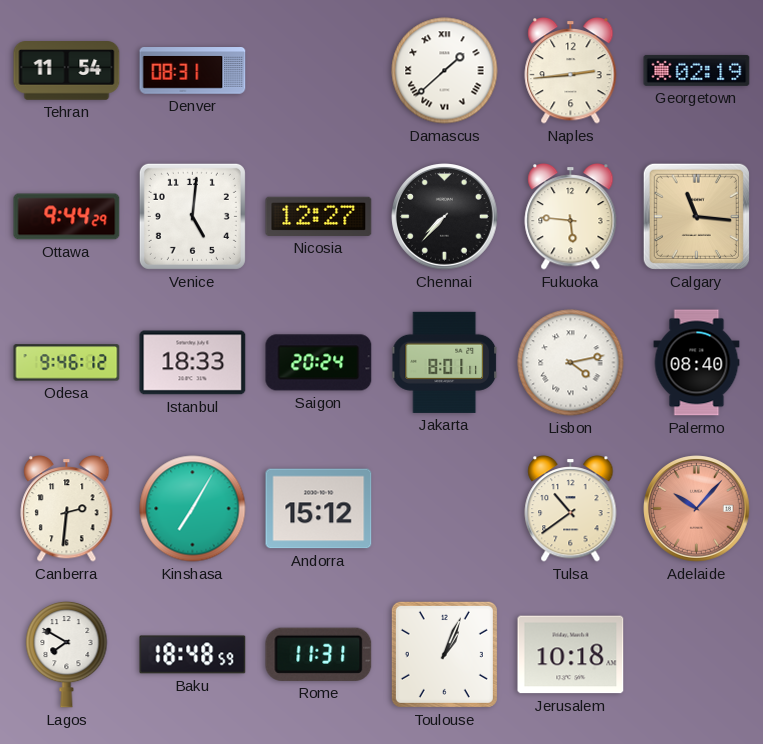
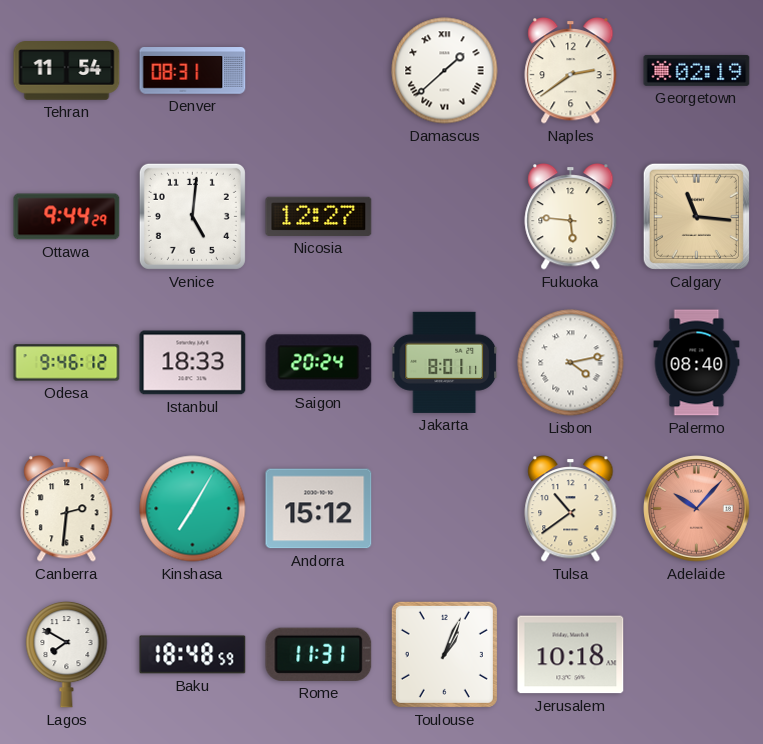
Naples: 2:44 -> 2:39 (571, 71)
Chennai: 7:37 -> none (445, 217)
